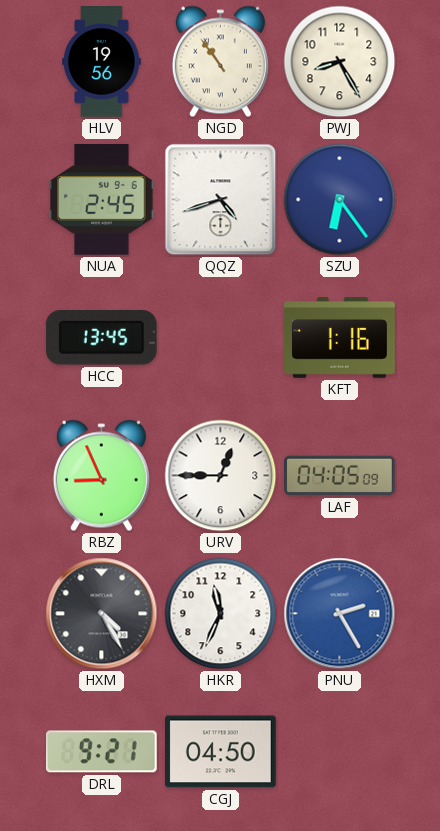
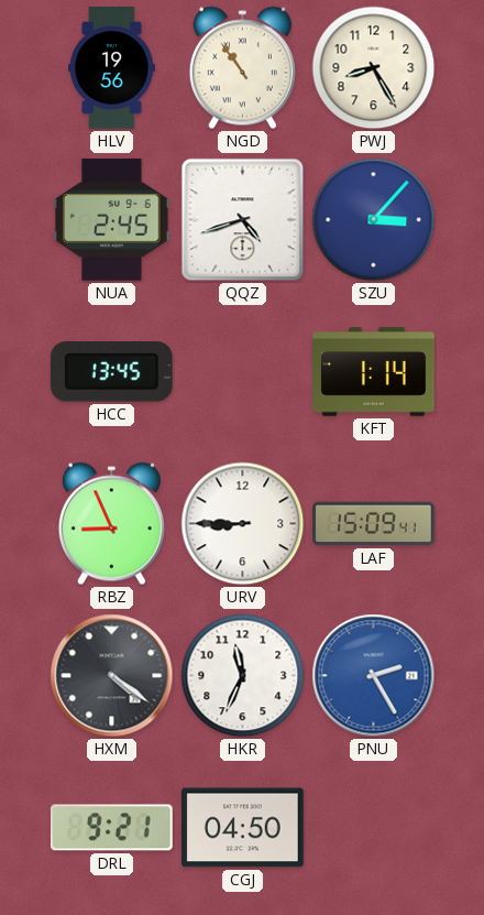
SZU: 6:24 -> 3:07 (374, 220)
KFT: 1:16 -> 1:14 (374, 372)
URV: 12:45 -> 8:45 (243, 524)
LAF: 04:05 -> 15:09 (374, 524)
HXM: 4:25 -> 4:21 (112, 676)
